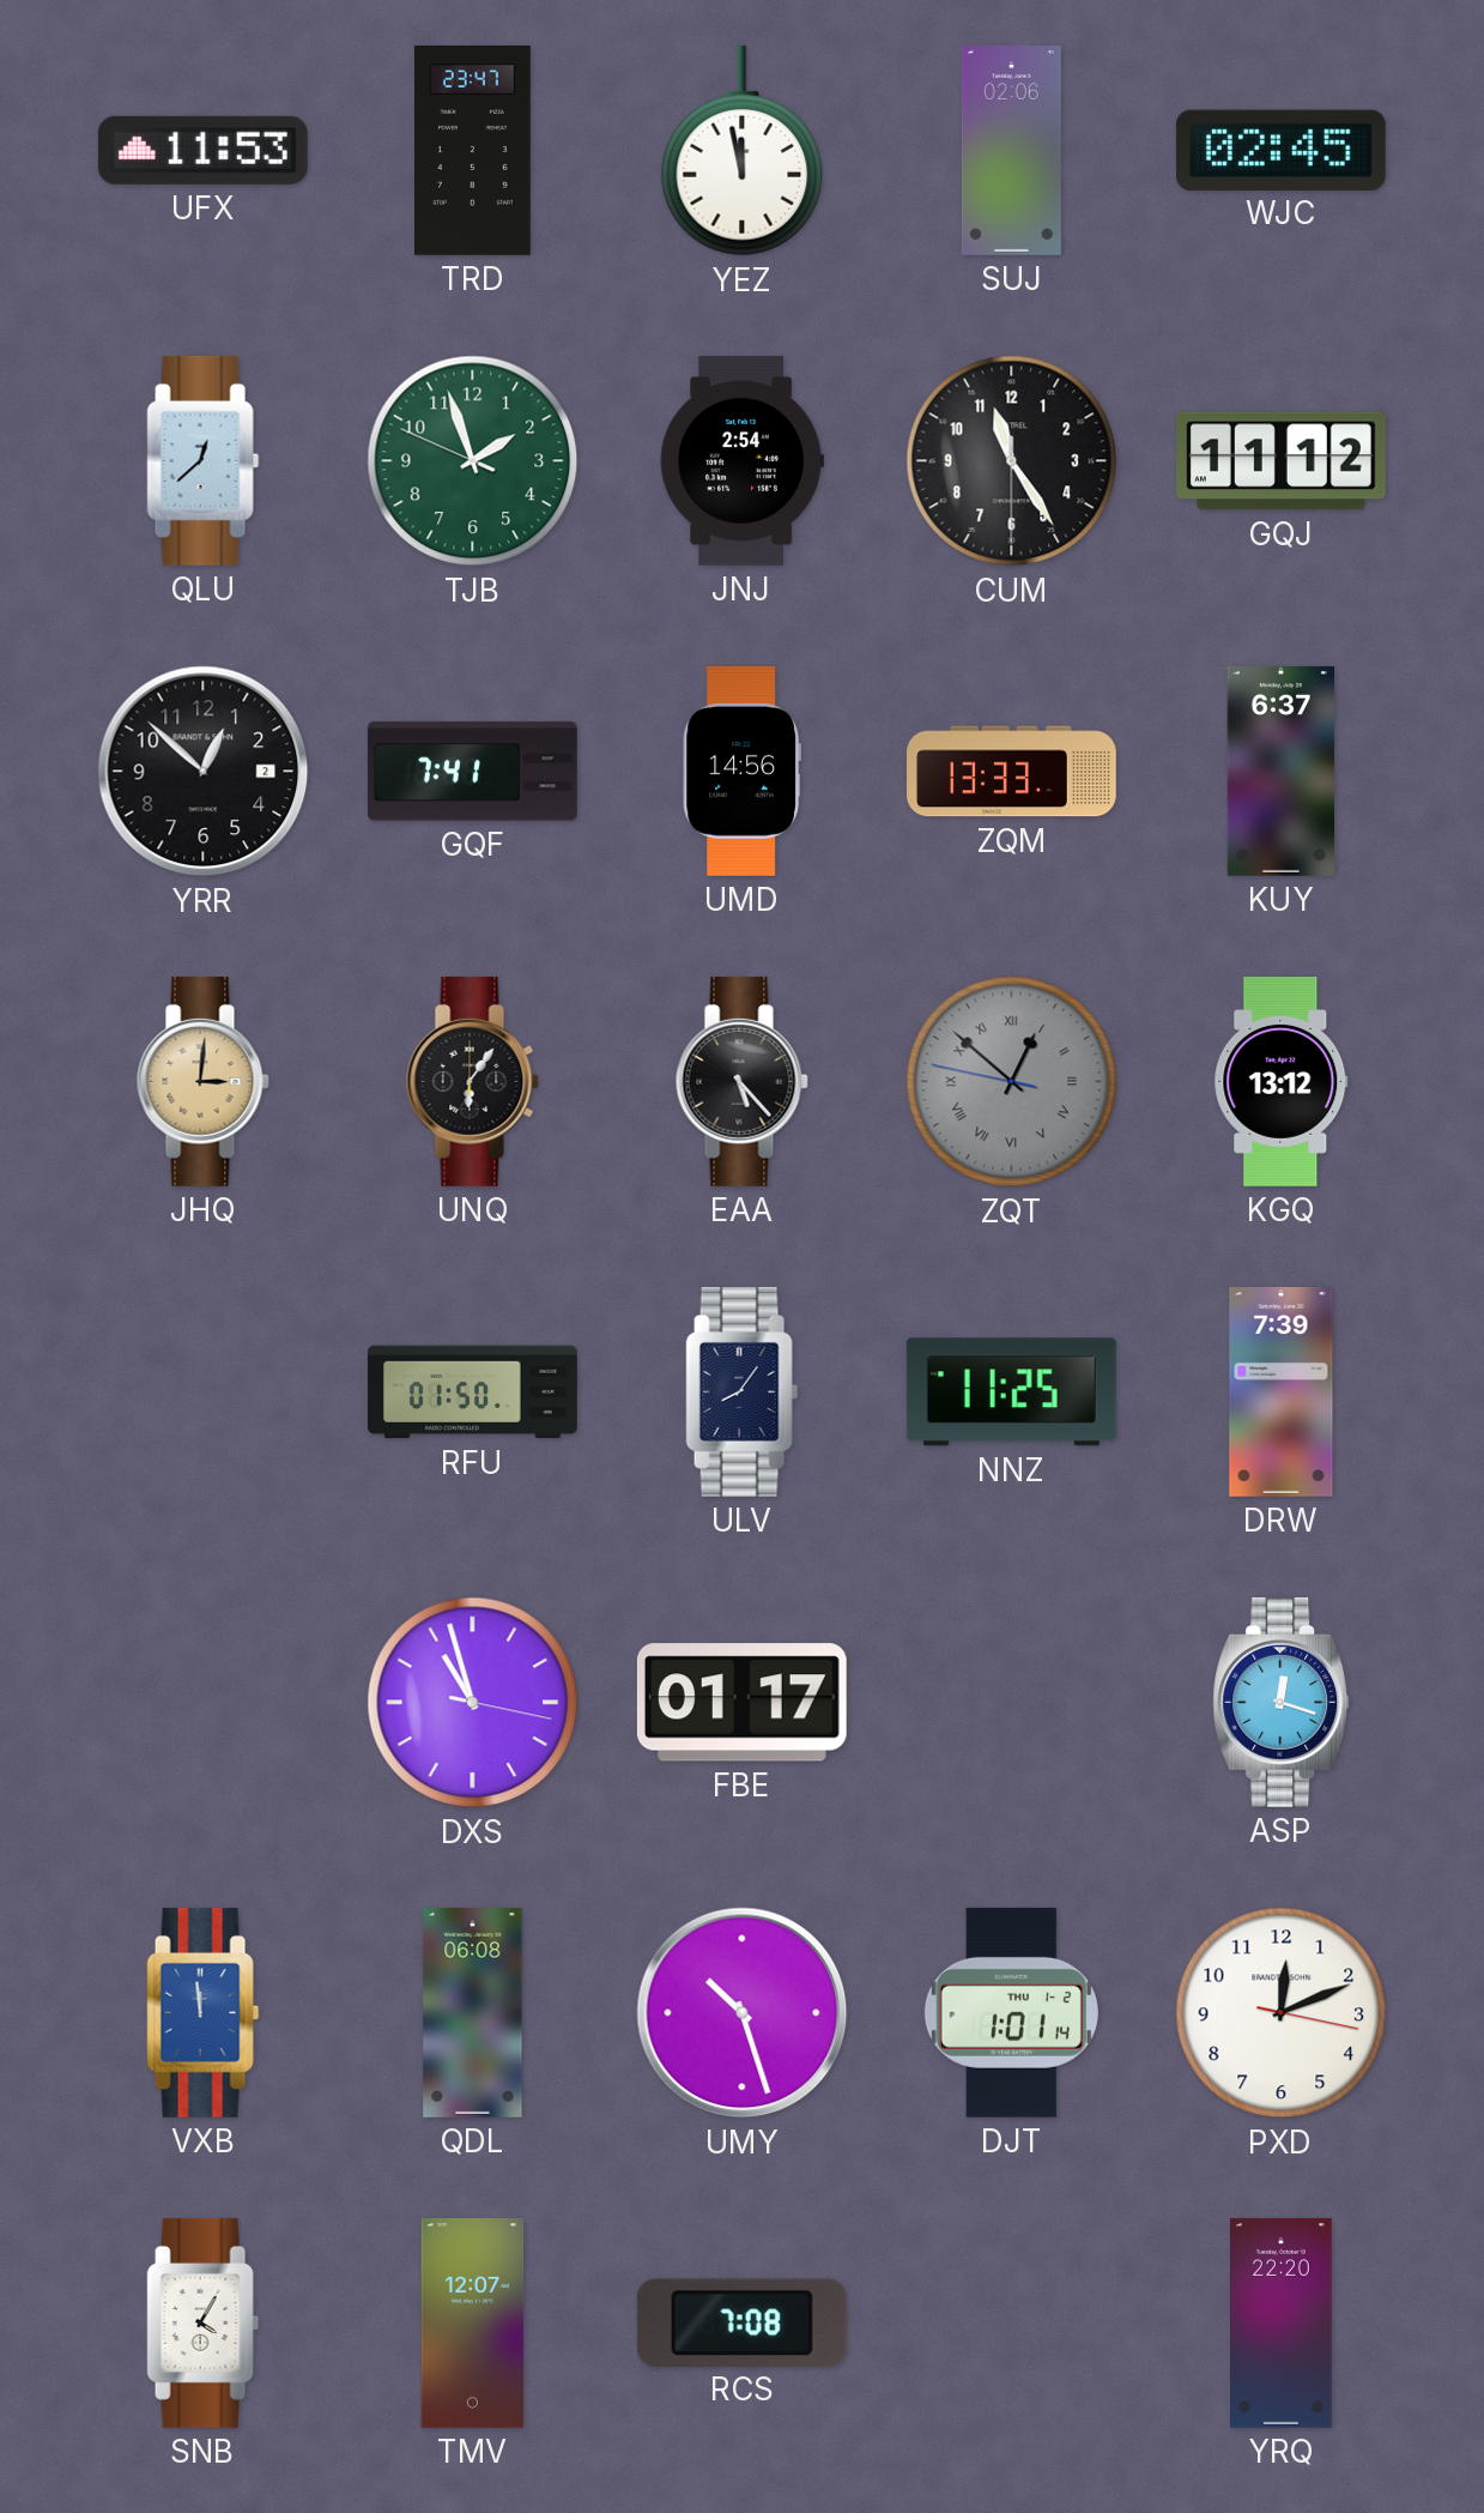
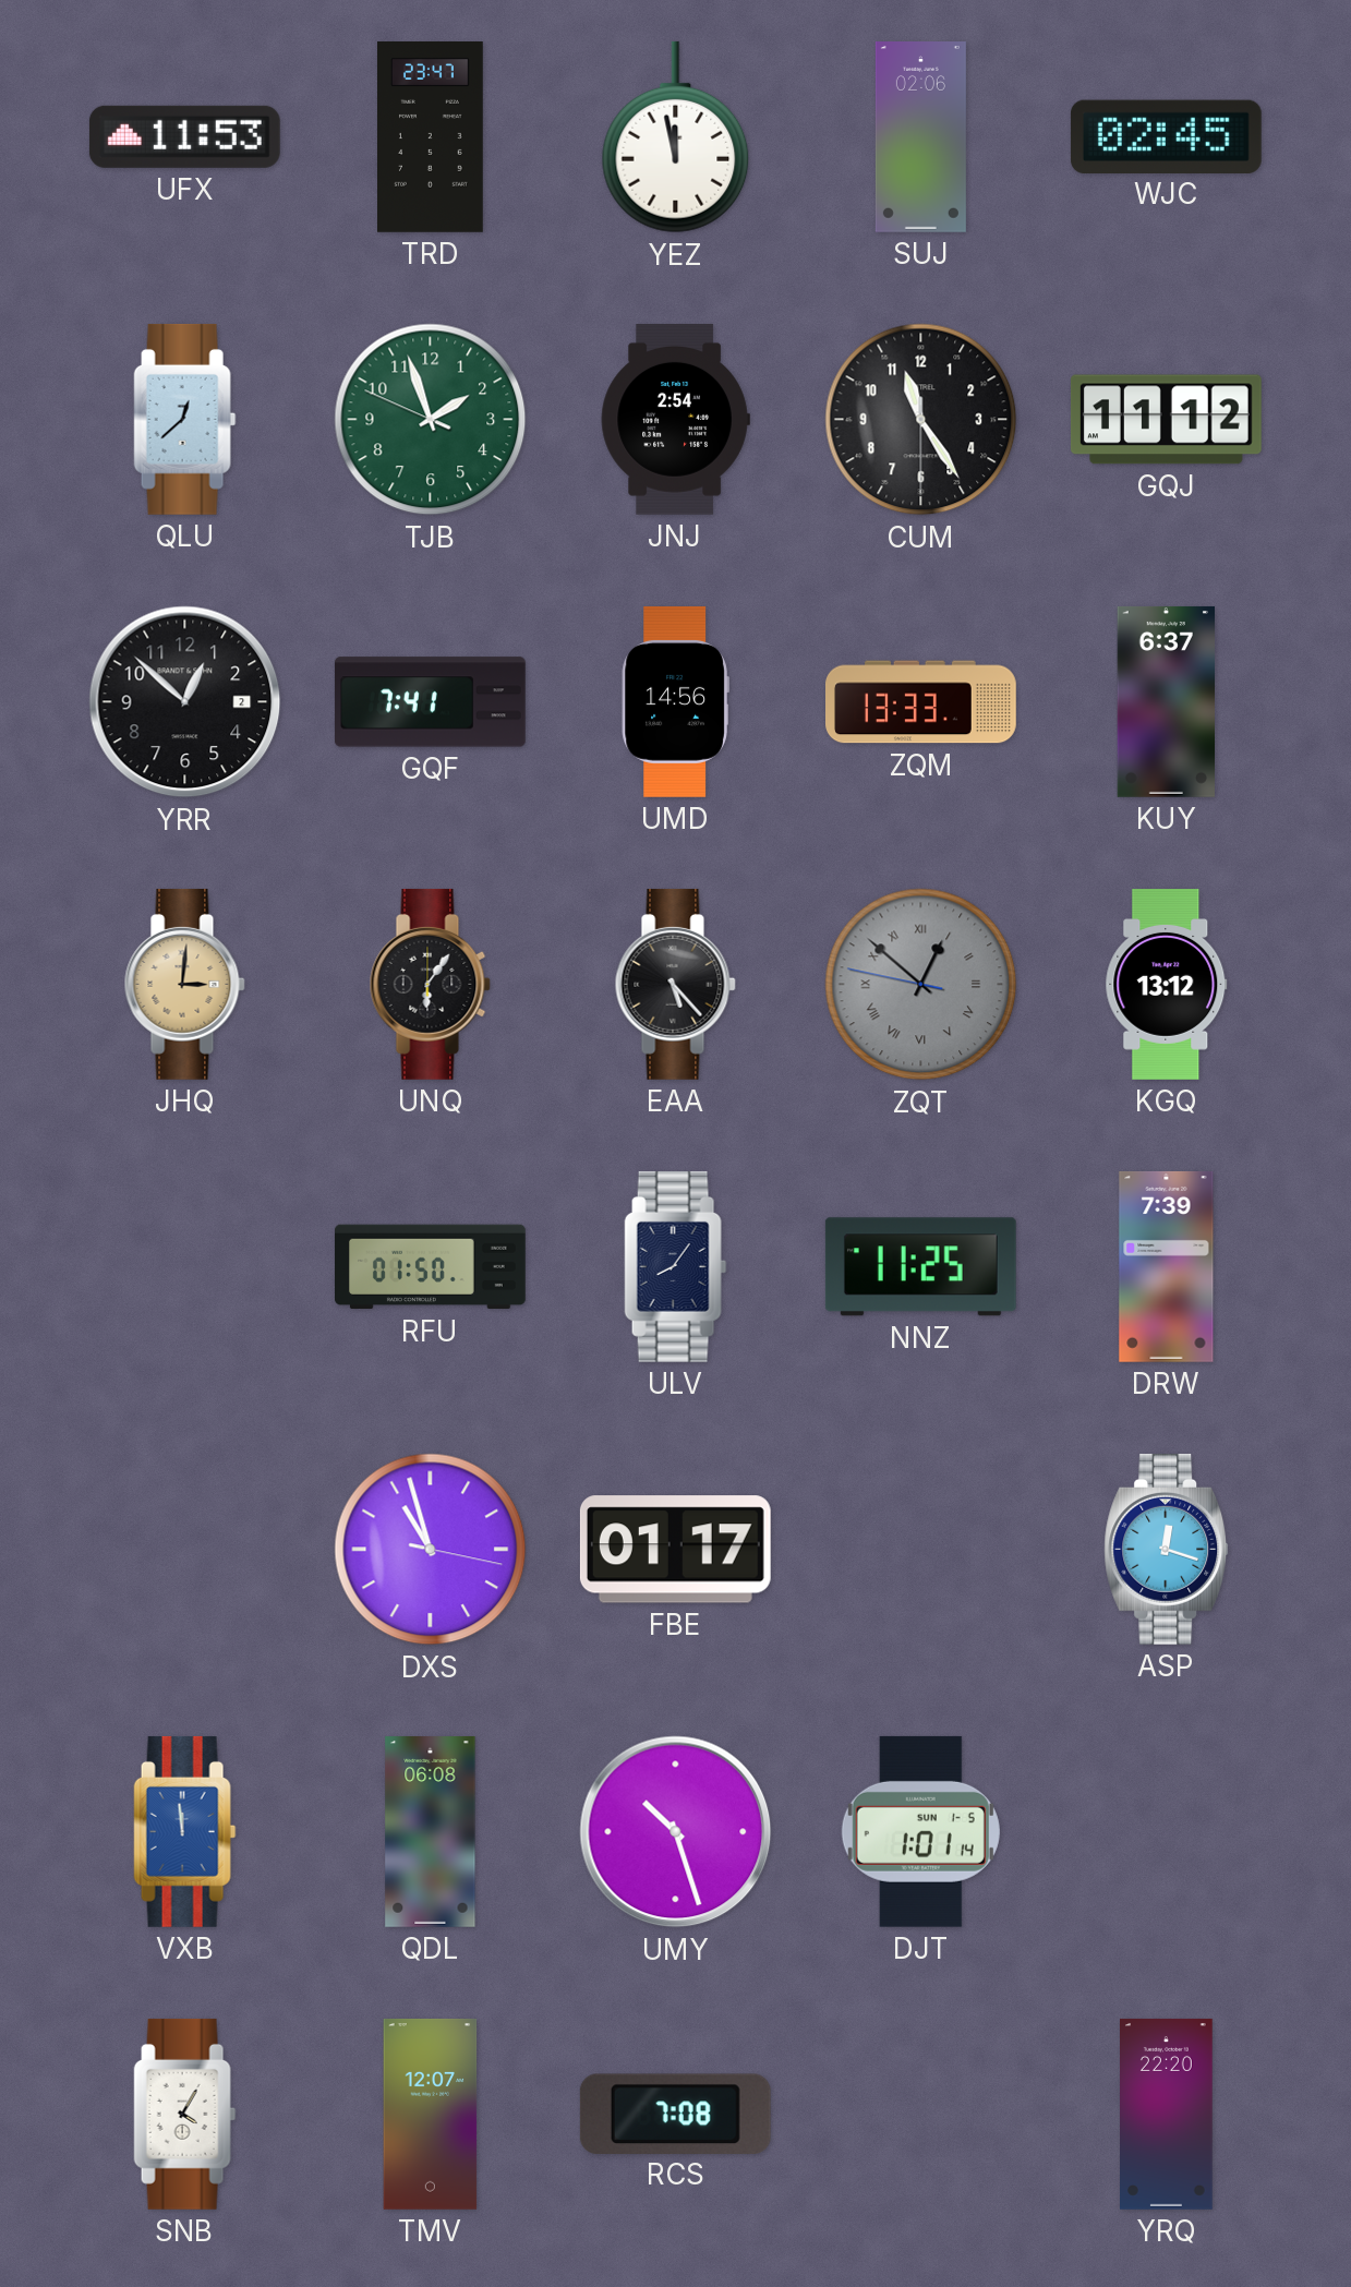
DJT date: THU 1-2 -> SUN 1-5 (920, 1831)
PXD: 12:11 -> none (1282, 2013)
